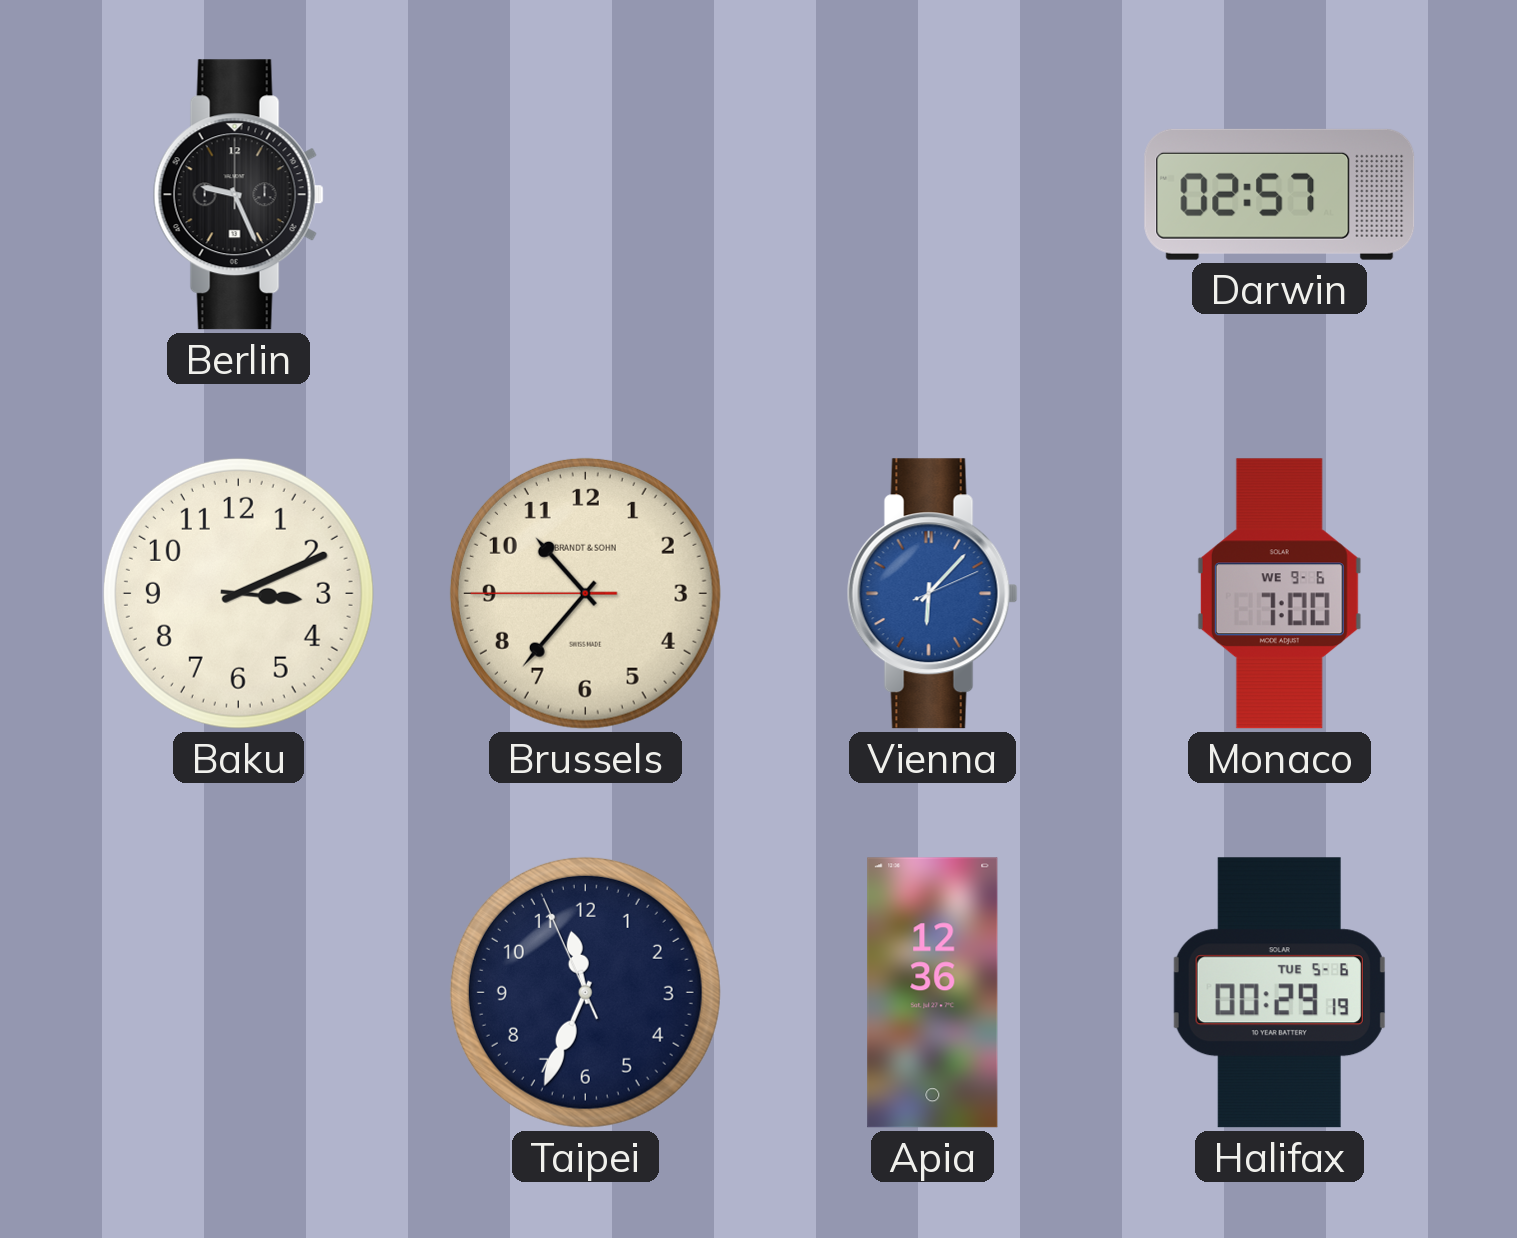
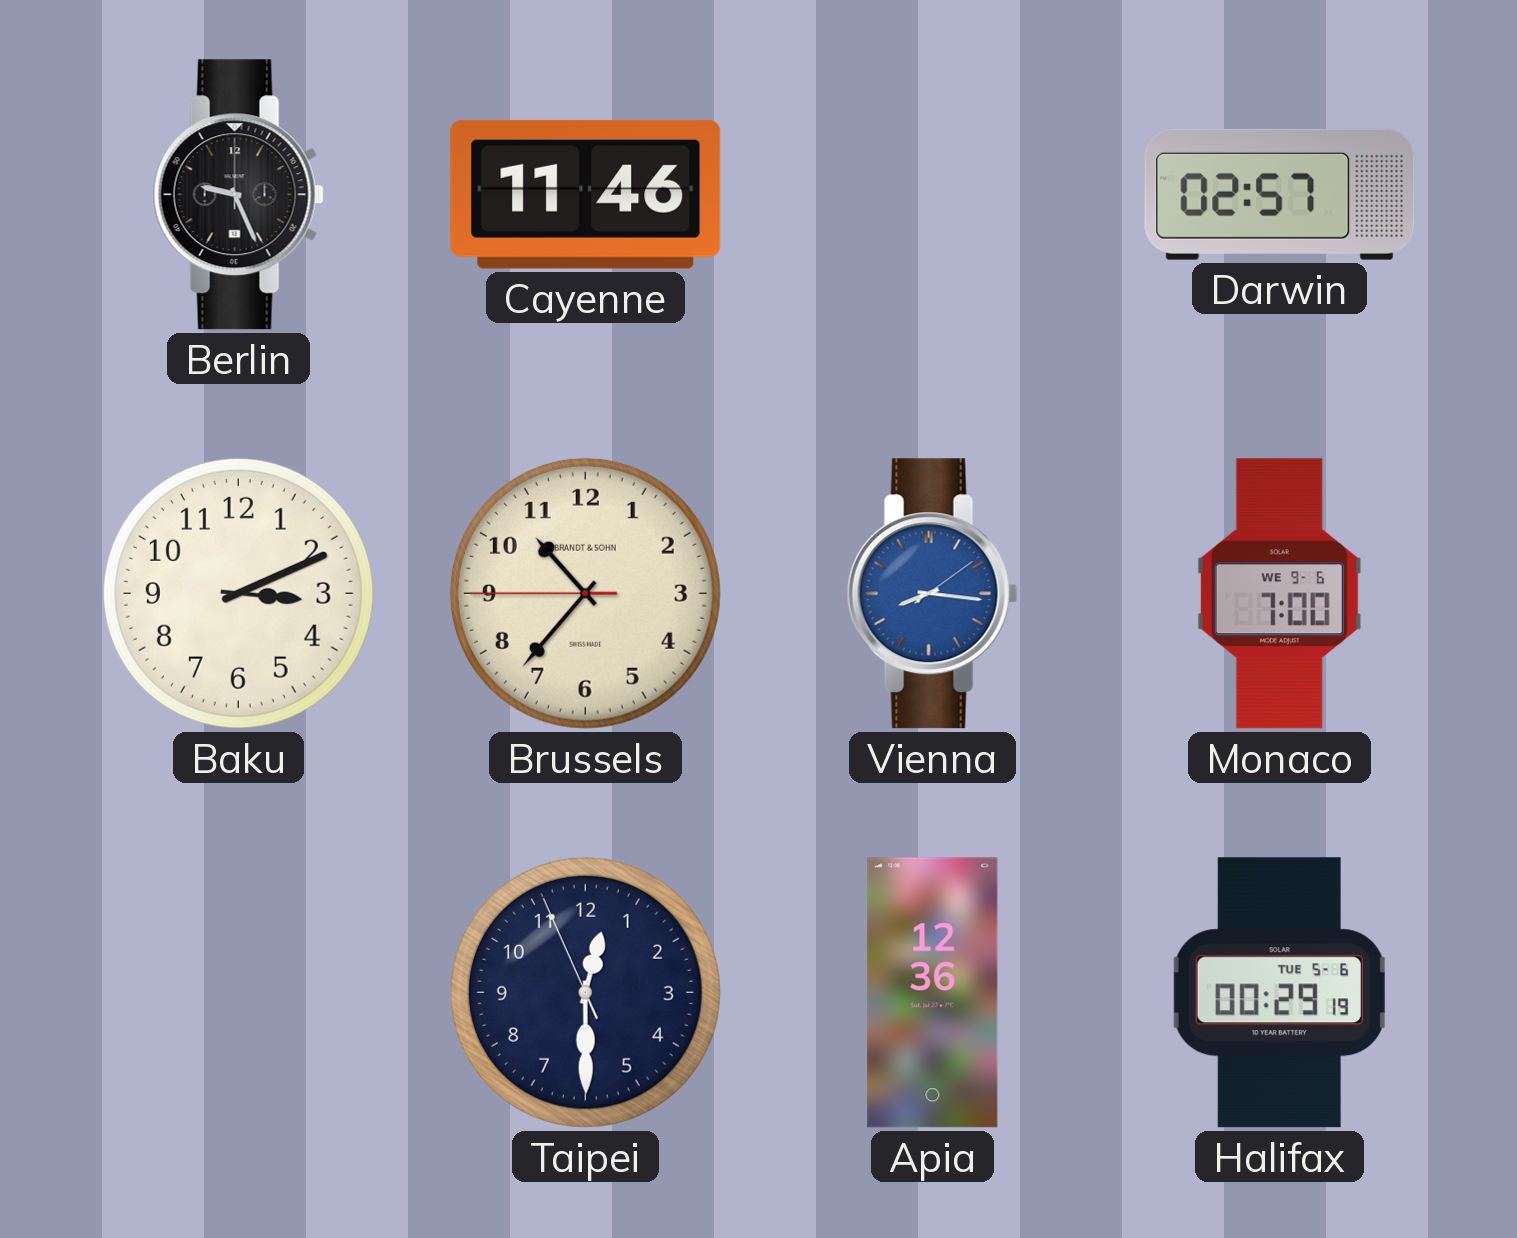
Cayenne: none -> 11:46 (586, 194)
Vienna: 6:07 -> 8:16 (932, 594)
Taipei: 11:33 -> 12:29 (585, 992)
